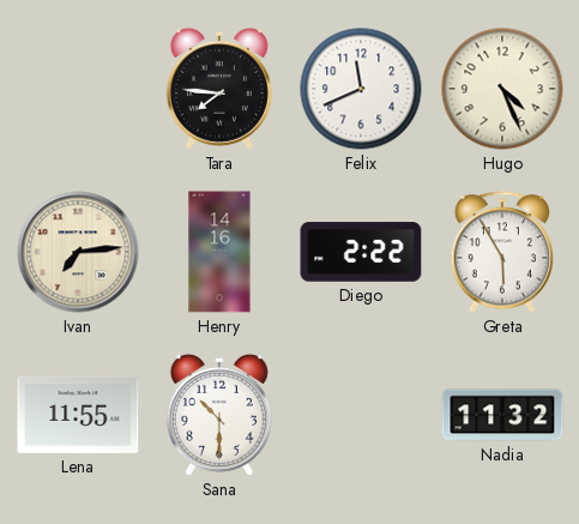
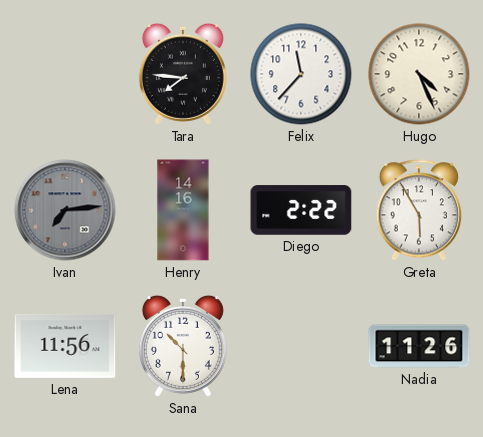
Felix: 11:41 -> 11:37 (301, 74)
Ivan dial: cream -> grey (65, 210)
Lena: 11:55 -> 11:56 (65, 346)
Nadia: 11:32 -> 11:26 (419, 346)
